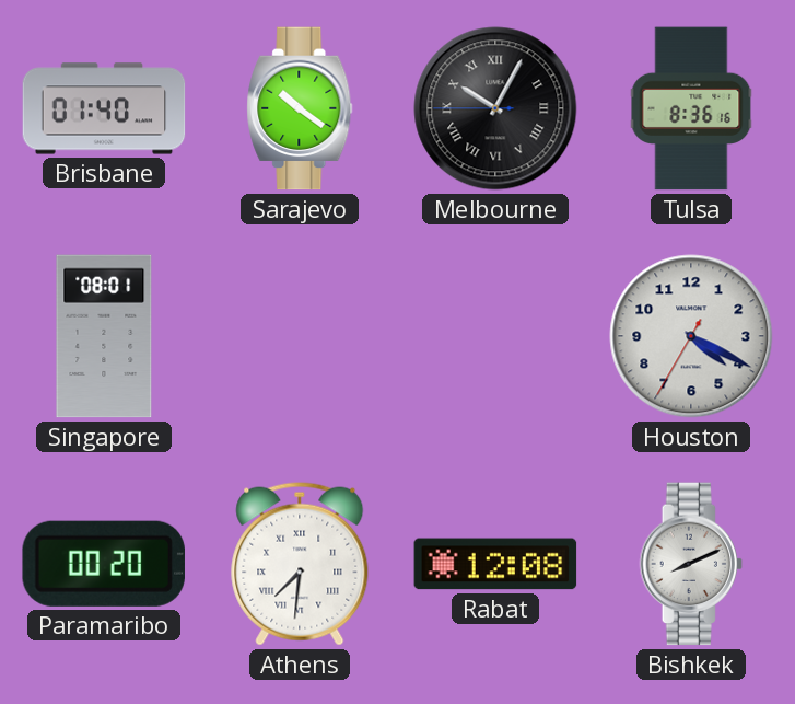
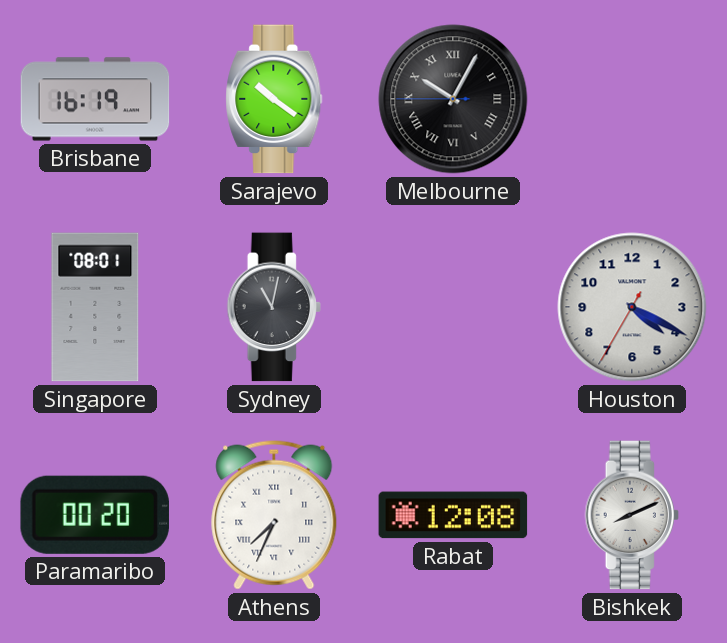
Brisbane: 01:40 -> 16:19 (95, 99)
Tulsa: 8:36 -> none (691, 108)
Sydney: none -> 11:02 (273, 307)
Athens: 7:31 -> 7:34 (274, 515)
